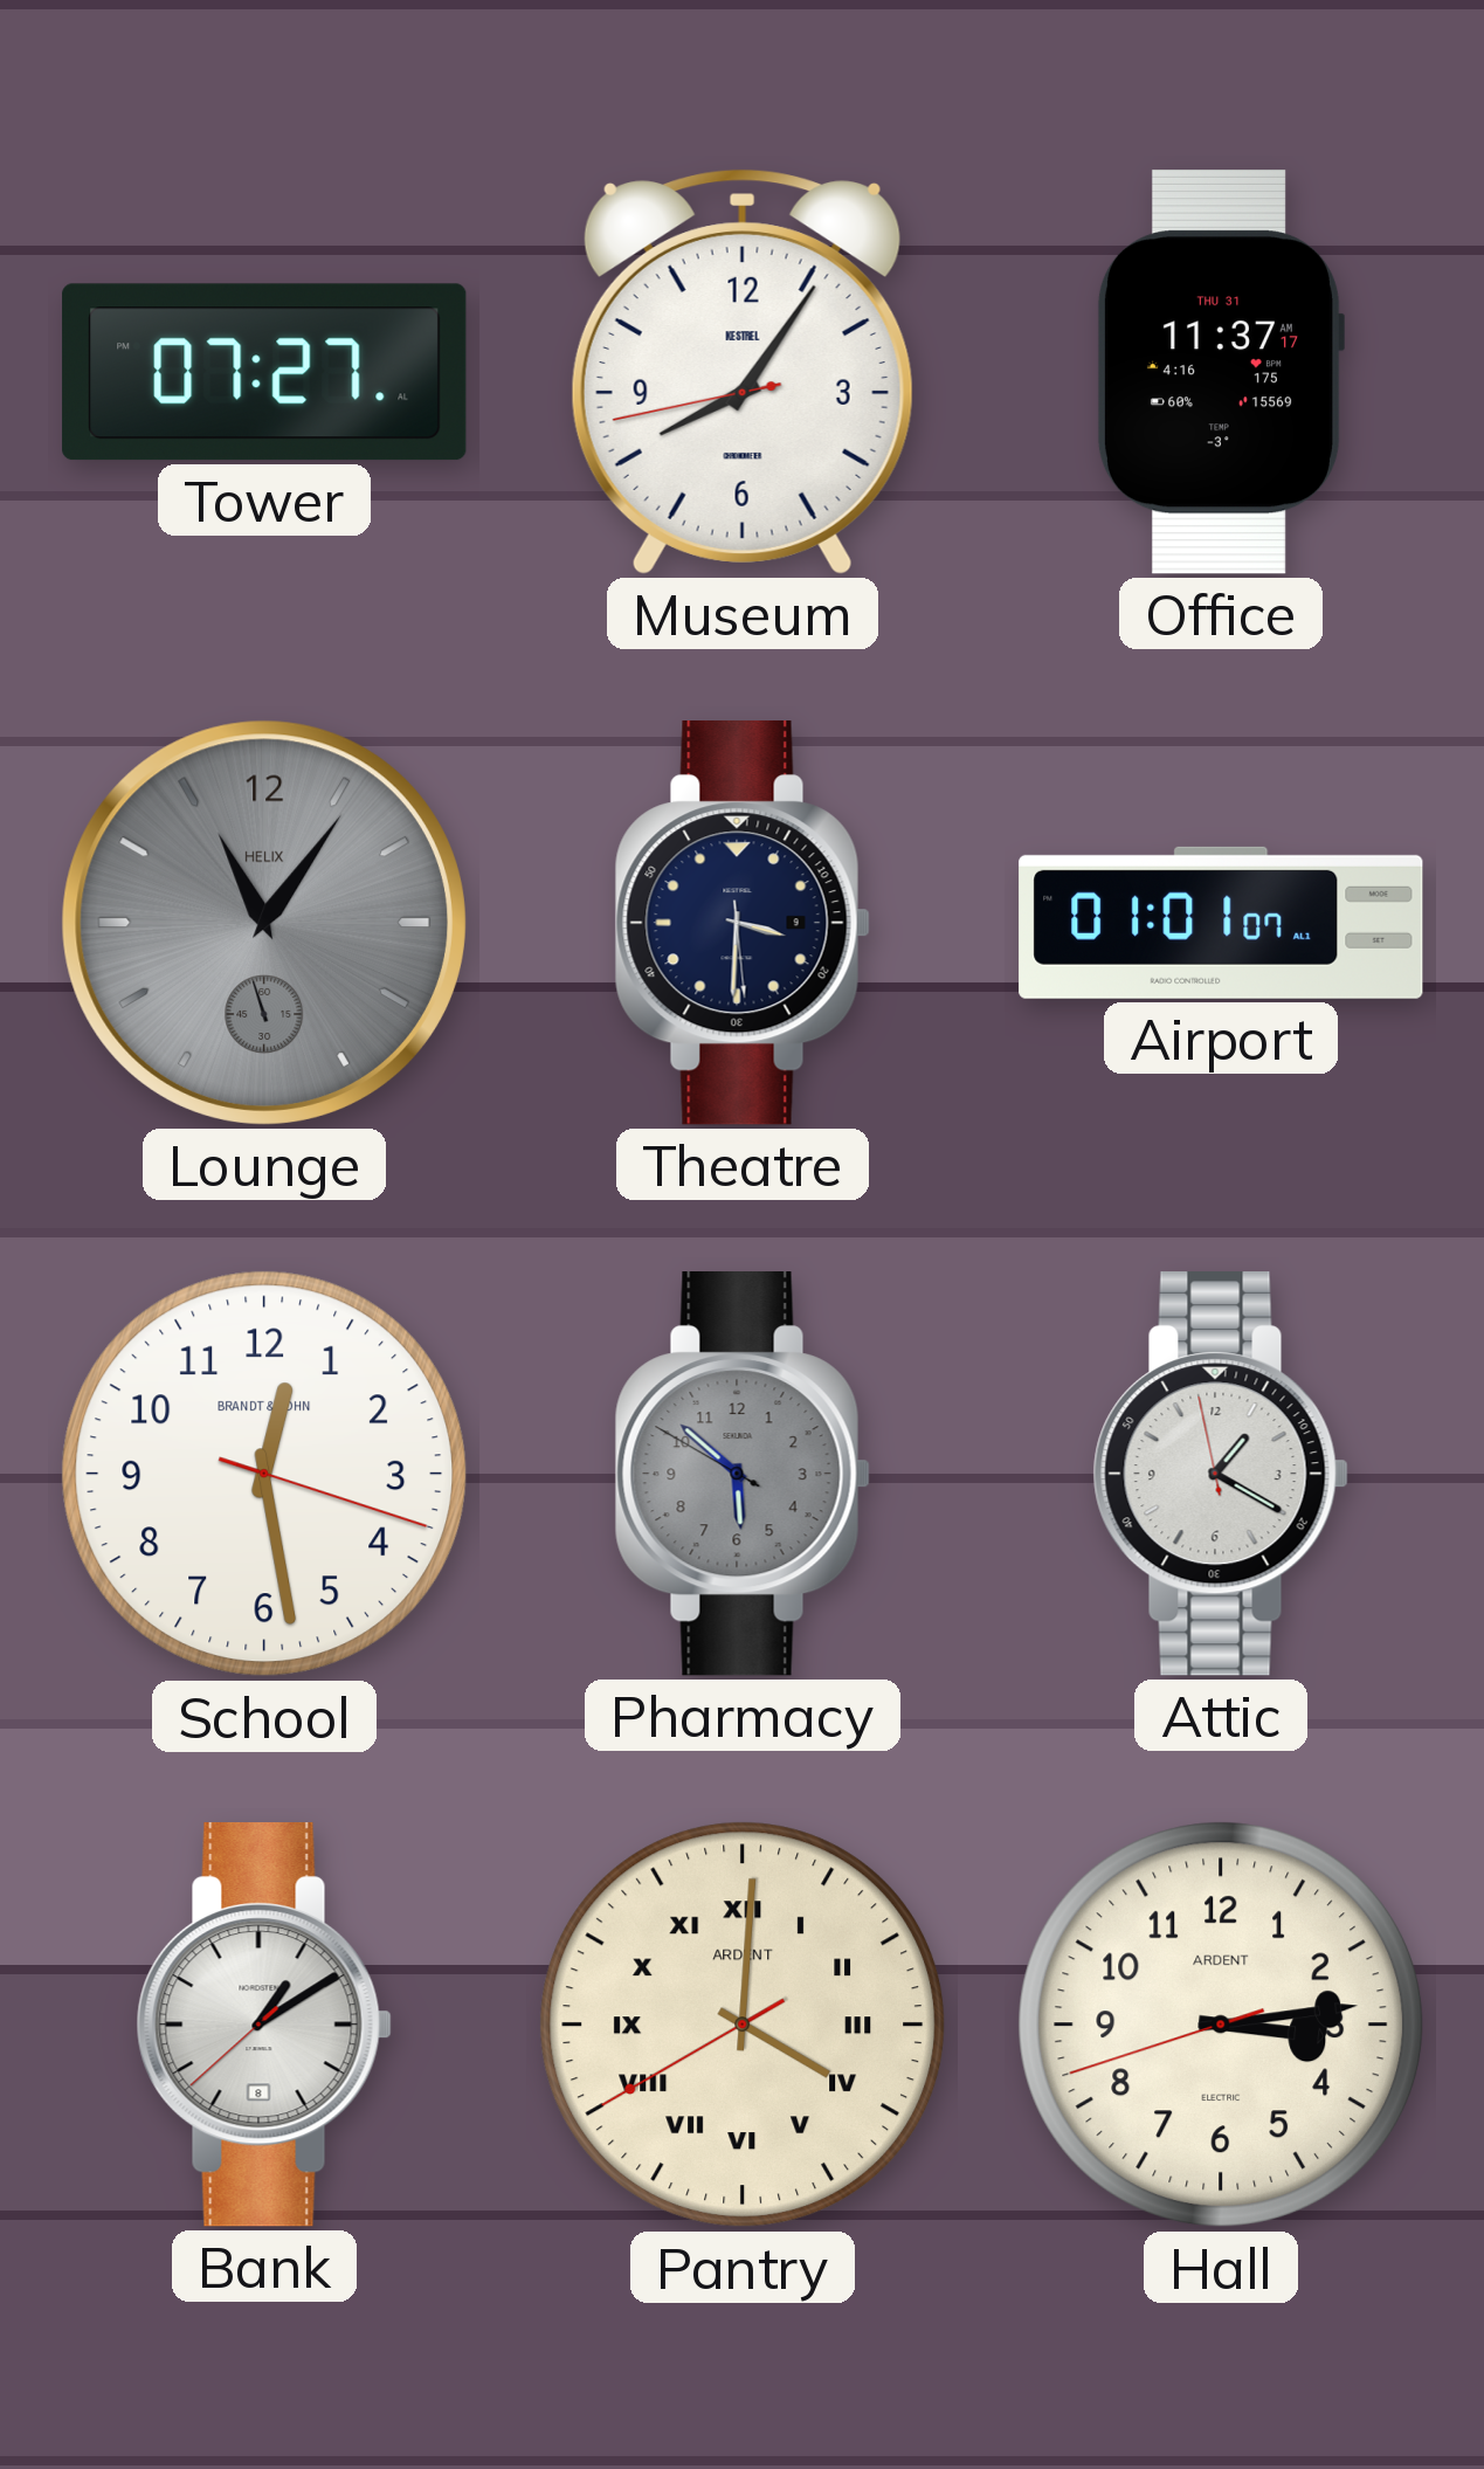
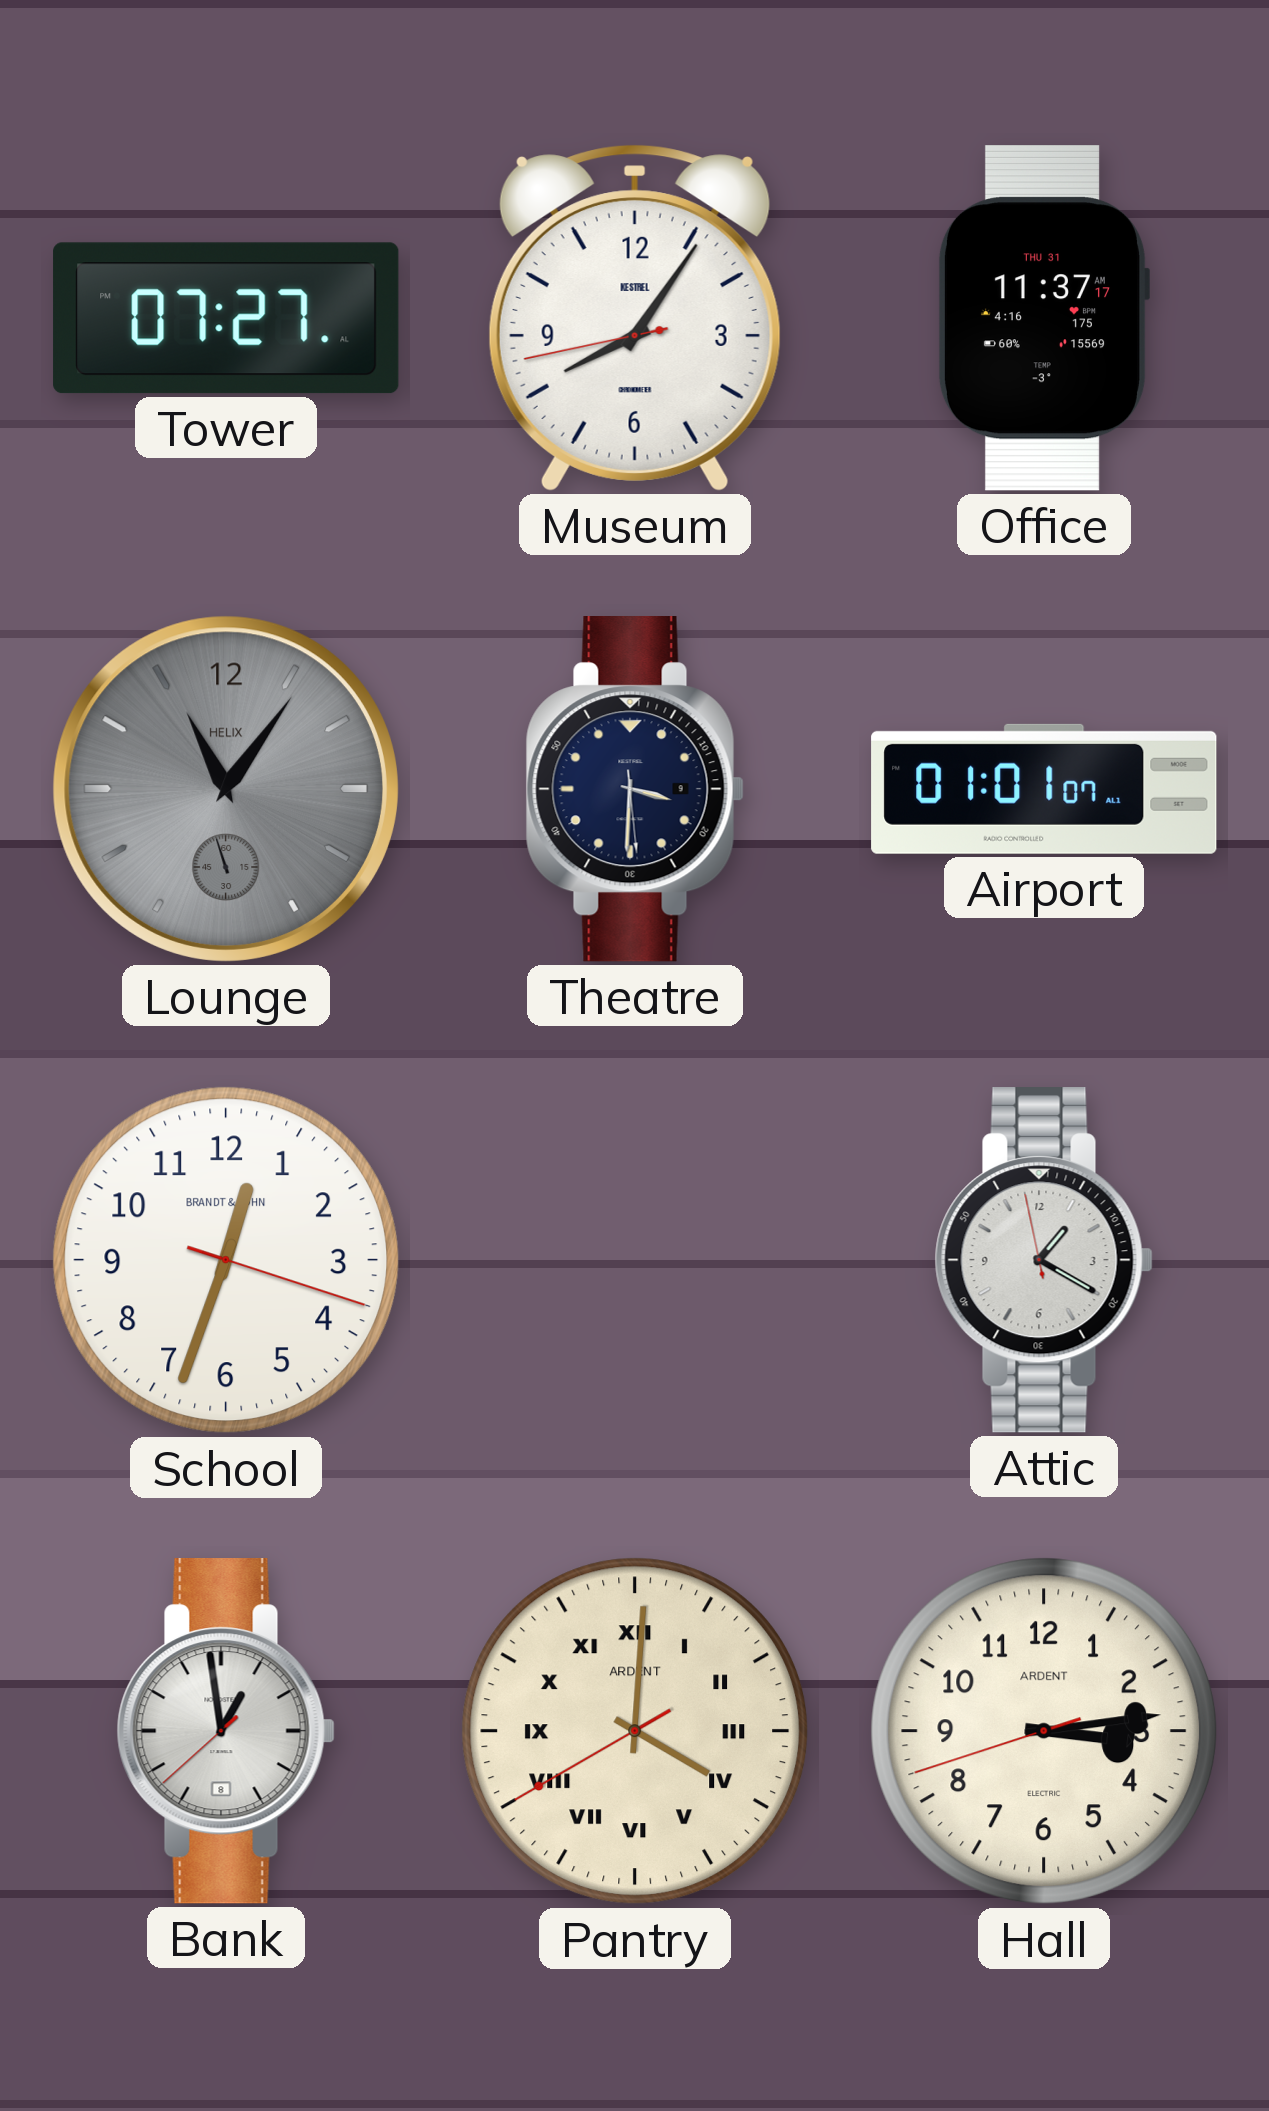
School: 12:28 -> 12:33 (226, 1260)
Pharmacy: 5:51 -> none (743, 1475)
Bank: 1:09 -> 12:58 (226, 1732)
